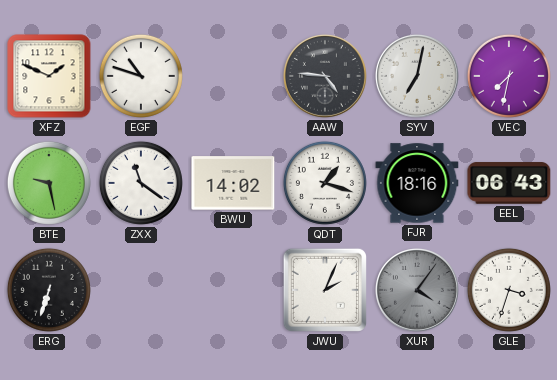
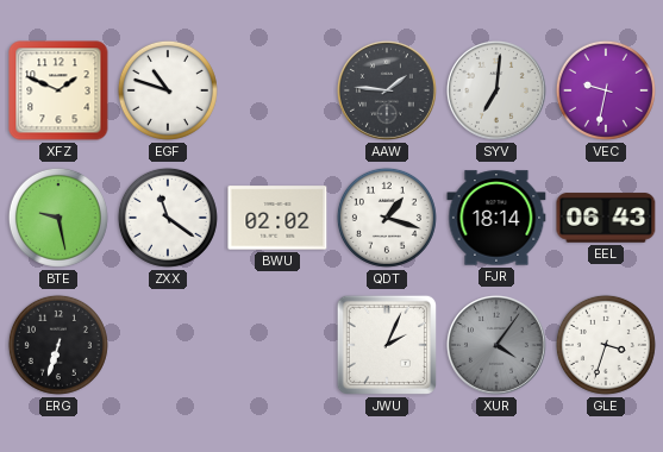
AAW: 4:46 -> 1:46 (387, 90)
SYV: 7:02 -> 7:01 (496, 90)
VEC: 7:32 -> 9:32 (606, 90)
BWU: 14:02 -> 02:02 (277, 218)
FJR: 18:16 -> 18:14 (496, 218)
